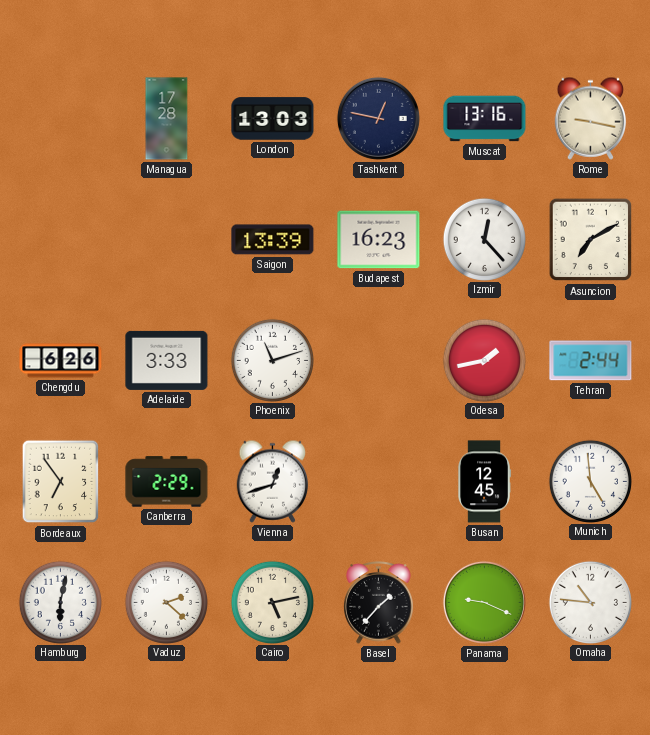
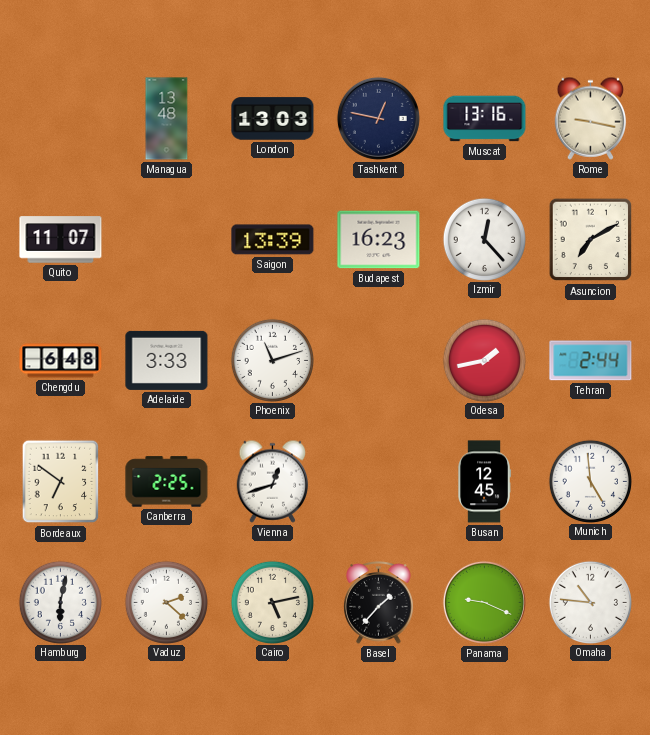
Managua: 17:28 -> 13:48 (167, 119)
Quito: none -> 11:07 (61, 240)
Chengdu: 6:26 -> 6:48 (61, 361)
Bordeaux: 6:54 -> 6:51 (61, 482)
Canberra: 2:29 -> 2:25 (167, 482)
